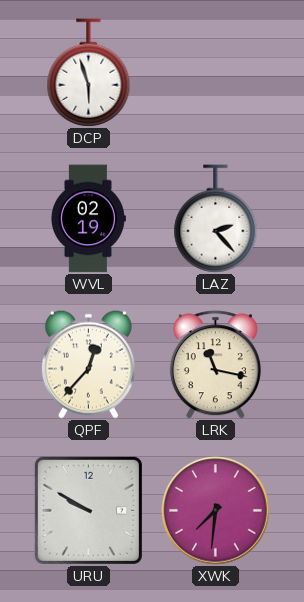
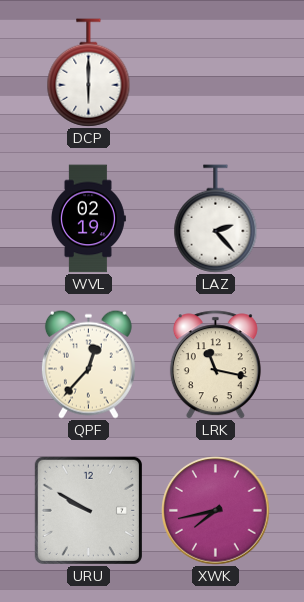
DCP: 5:57 -> 6:00 (89, 73)
XWK: 7:31 -> 7:43 (216, 511)
